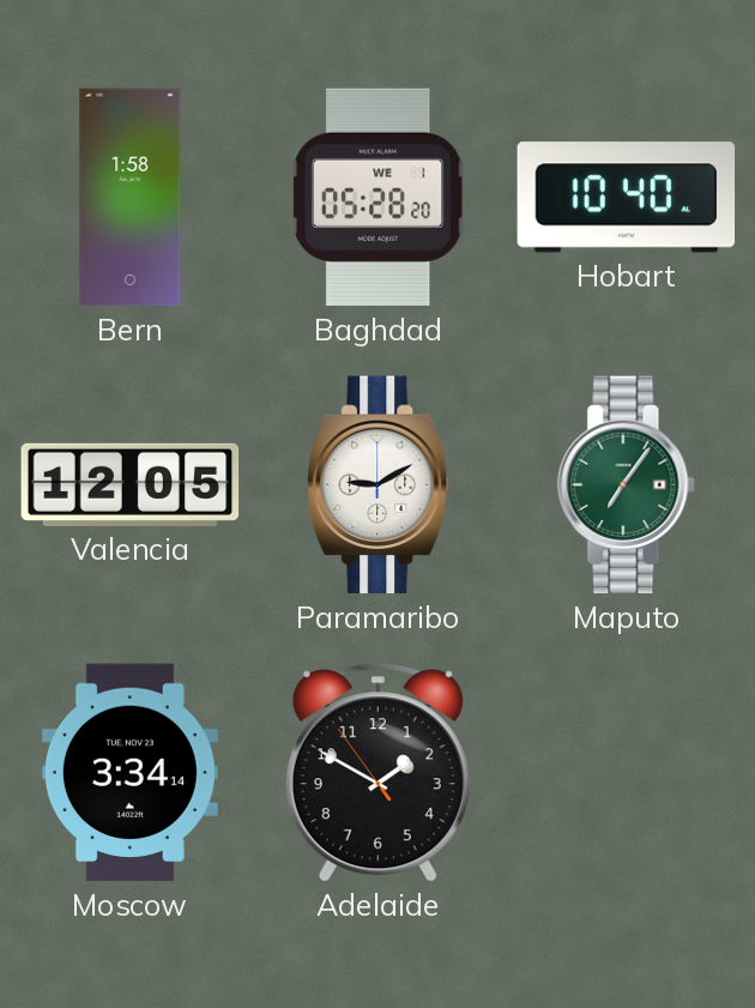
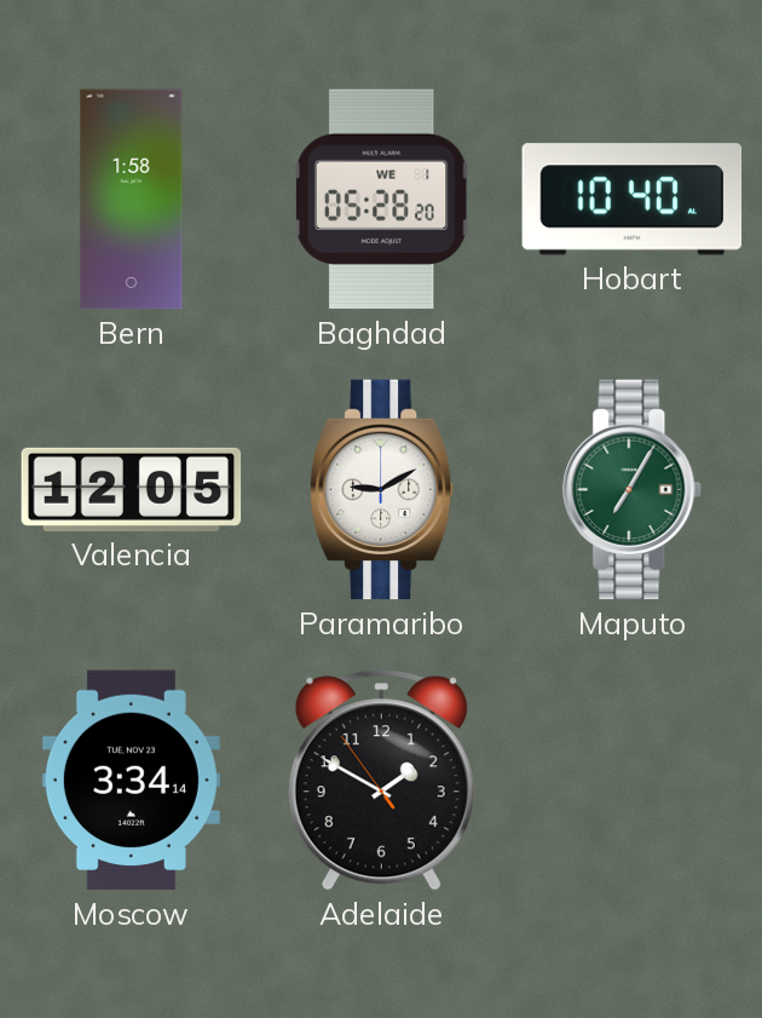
Maputo: 7:06 -> 7:05 (633, 490)
